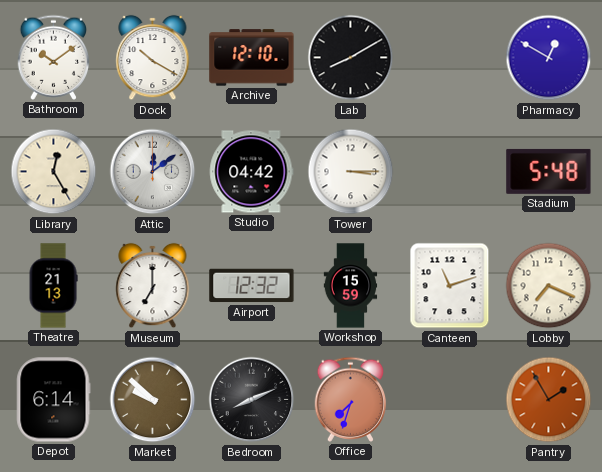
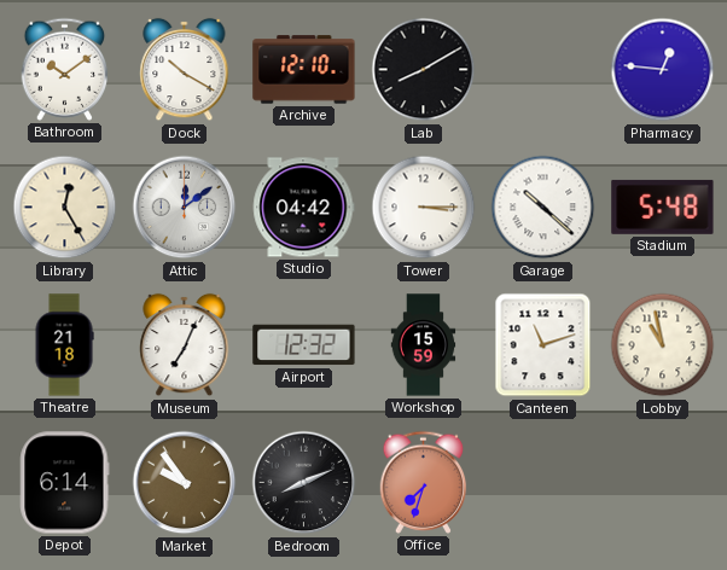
Pharmacy: 12:50 -> 12:46 (663, 70)
Garage: none -> 10:22 (543, 208)
Theatre: 21:13 -> 21:18 (64, 345)
Museum: 7:00 -> 7:04 (185, 345)
Lobby: 7:19 -> 10:58 (663, 345)
Market: 9:52 -> 9:54 (185, 483)
Pantry: 1:55 -> none (549, 400)
